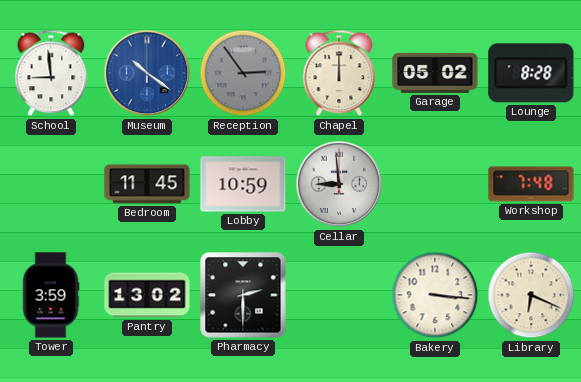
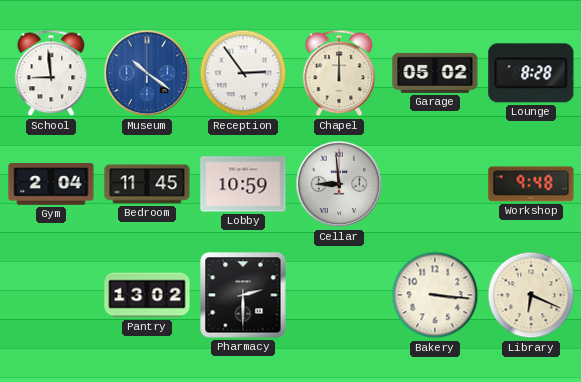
Reception dial: grey -> white (243, 73)
Gym: none -> 2:04 (51, 184)
Workshop: 7:48 -> 9:48 (531, 184)
Tower: 3:59 -> none (51, 295)
